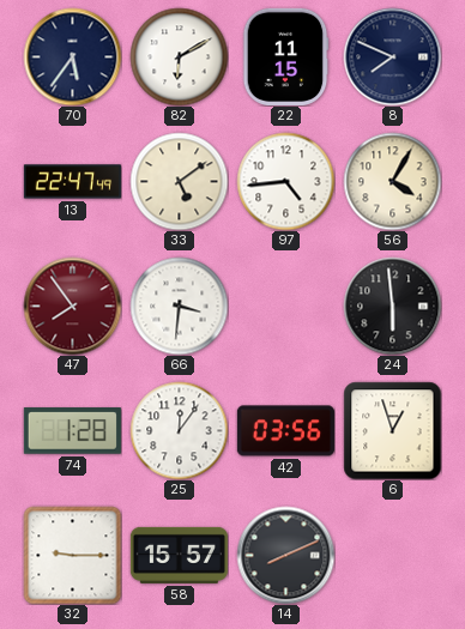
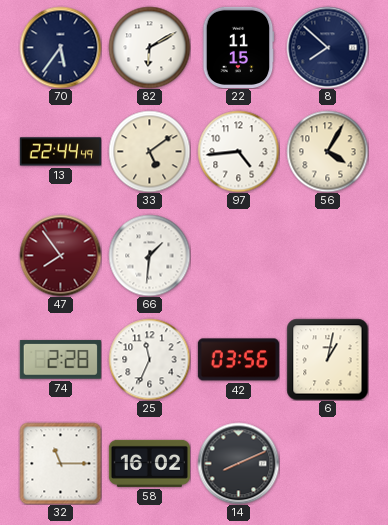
8: 7:49 -> 7:52 (327, 47)
13: 22:47 -> 22:44 (60, 152)
66: 3:31 -> 1:31 (149, 255)
24: 5:59 -> none (392, 306)
74: 1:28 -> 2:28 (60, 360)
25: 12:06 -> 11:34 (149, 359)
6: 12:57 -> 1:02 (327, 359)
32: 9:15 -> 11:15 (60, 463)
58: 15:57 -> 16:02 (149, 463)
